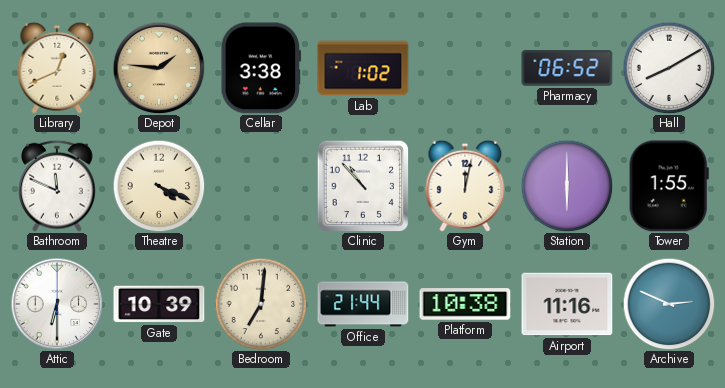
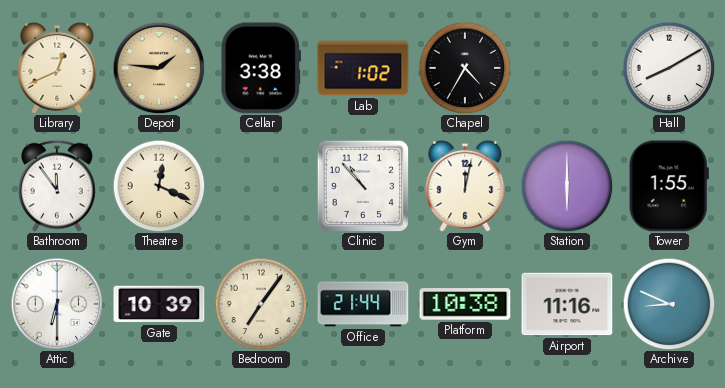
Chapel: none -> 4:35 (465, 68)
Pharmacy: 06:52 -> none (567, 68)
Bathroom: 11:49 -> 11:54 (57, 186)
Theatre: 4:19 -> 12:19 (159, 186)
Bedroom: 7:01 -> 7:06 (261, 304)
Archive: 2:49 -> 8:49 (669, 304)
